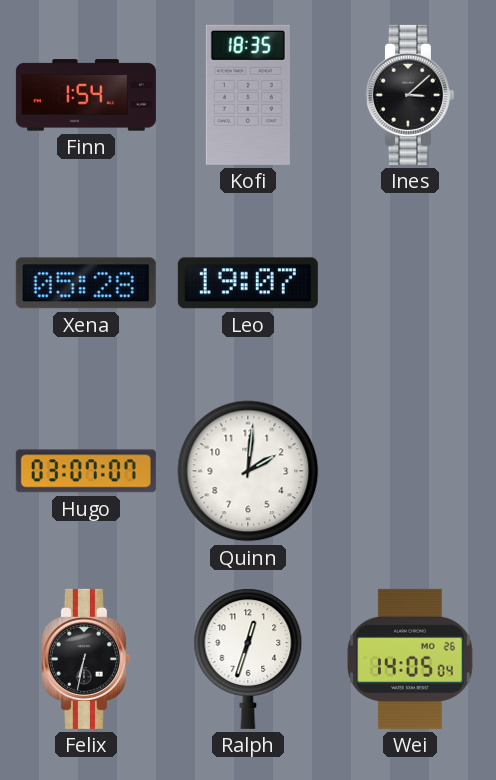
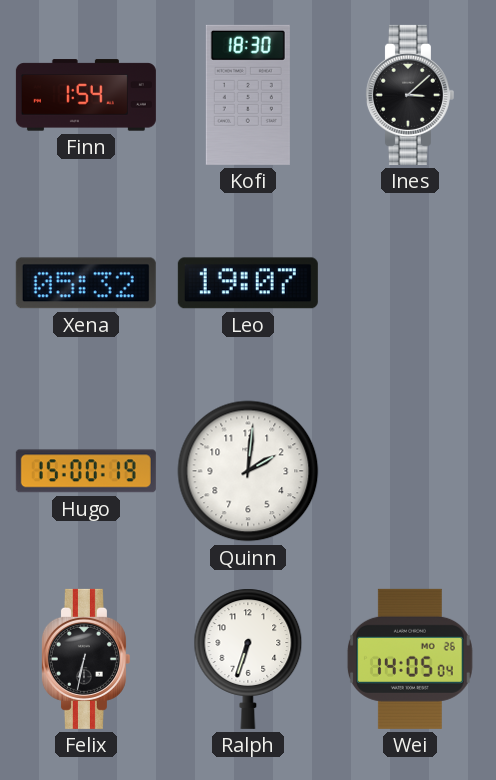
Kofi: 18:35 -> 18:30 (248, 95)
Xena: 05:28 -> 05:32 (86, 283)
Hugo: 03:07 -> 15:00 (86, 471)
Ralph: 12:33 -> 6:33 (248, 659)
